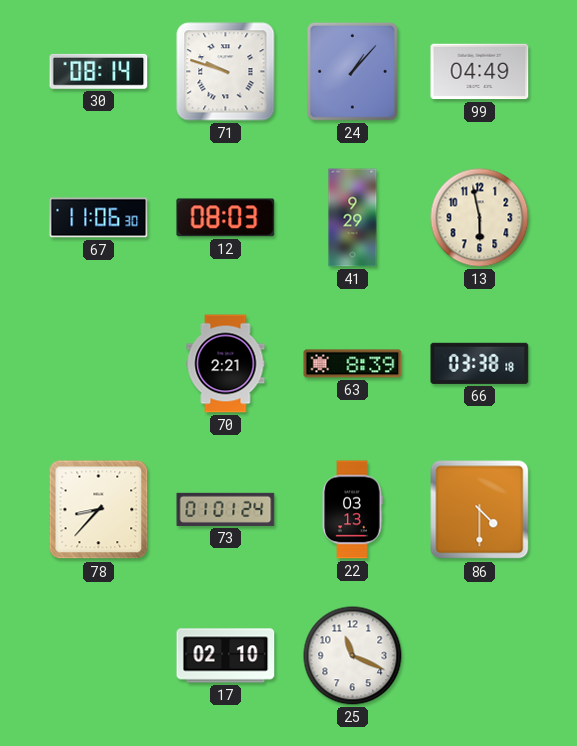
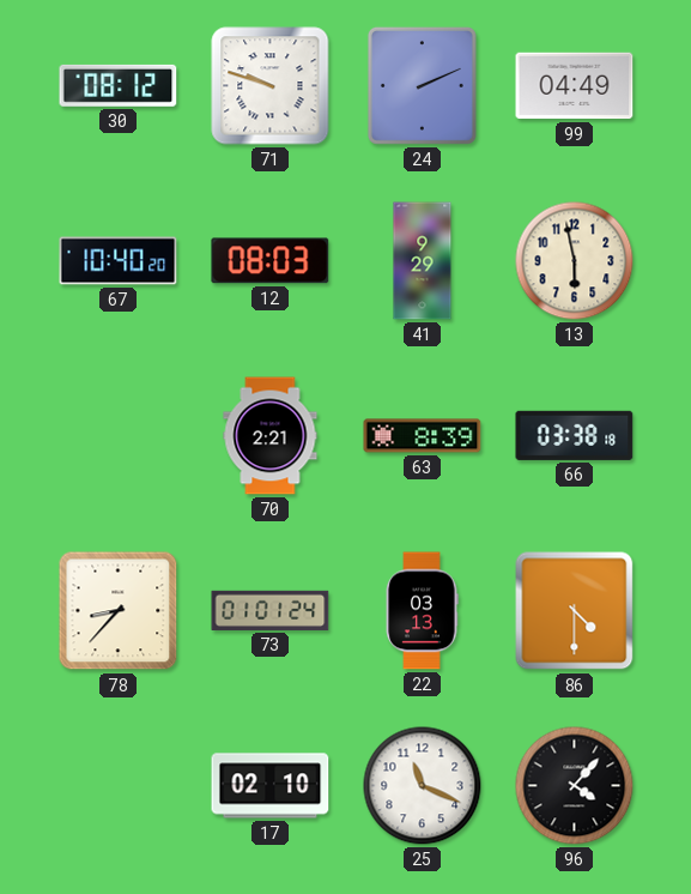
30: 08:14 -> 08:12 (119, 85)
24: 1:07 -> 2:11 (422, 85)
67: 11:06 -> 10:40 (119, 261)
96: none -> 4:07 (575, 786)
